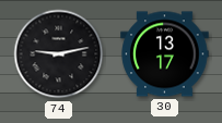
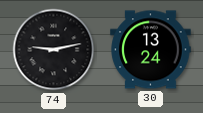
30: 13:17 -> 13:24 (151, 50)
